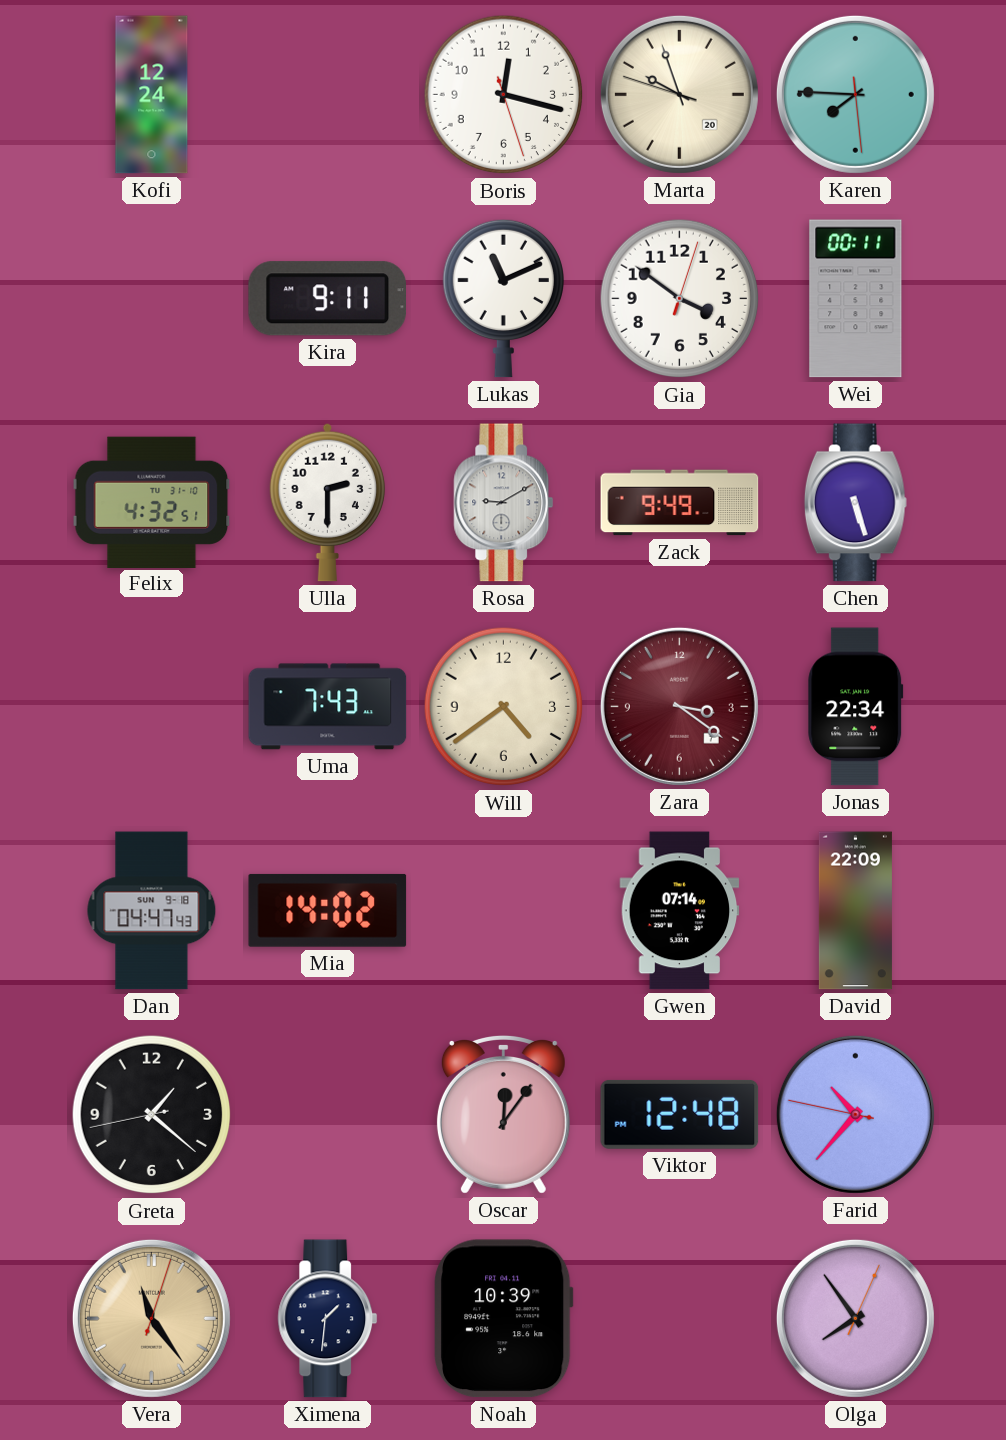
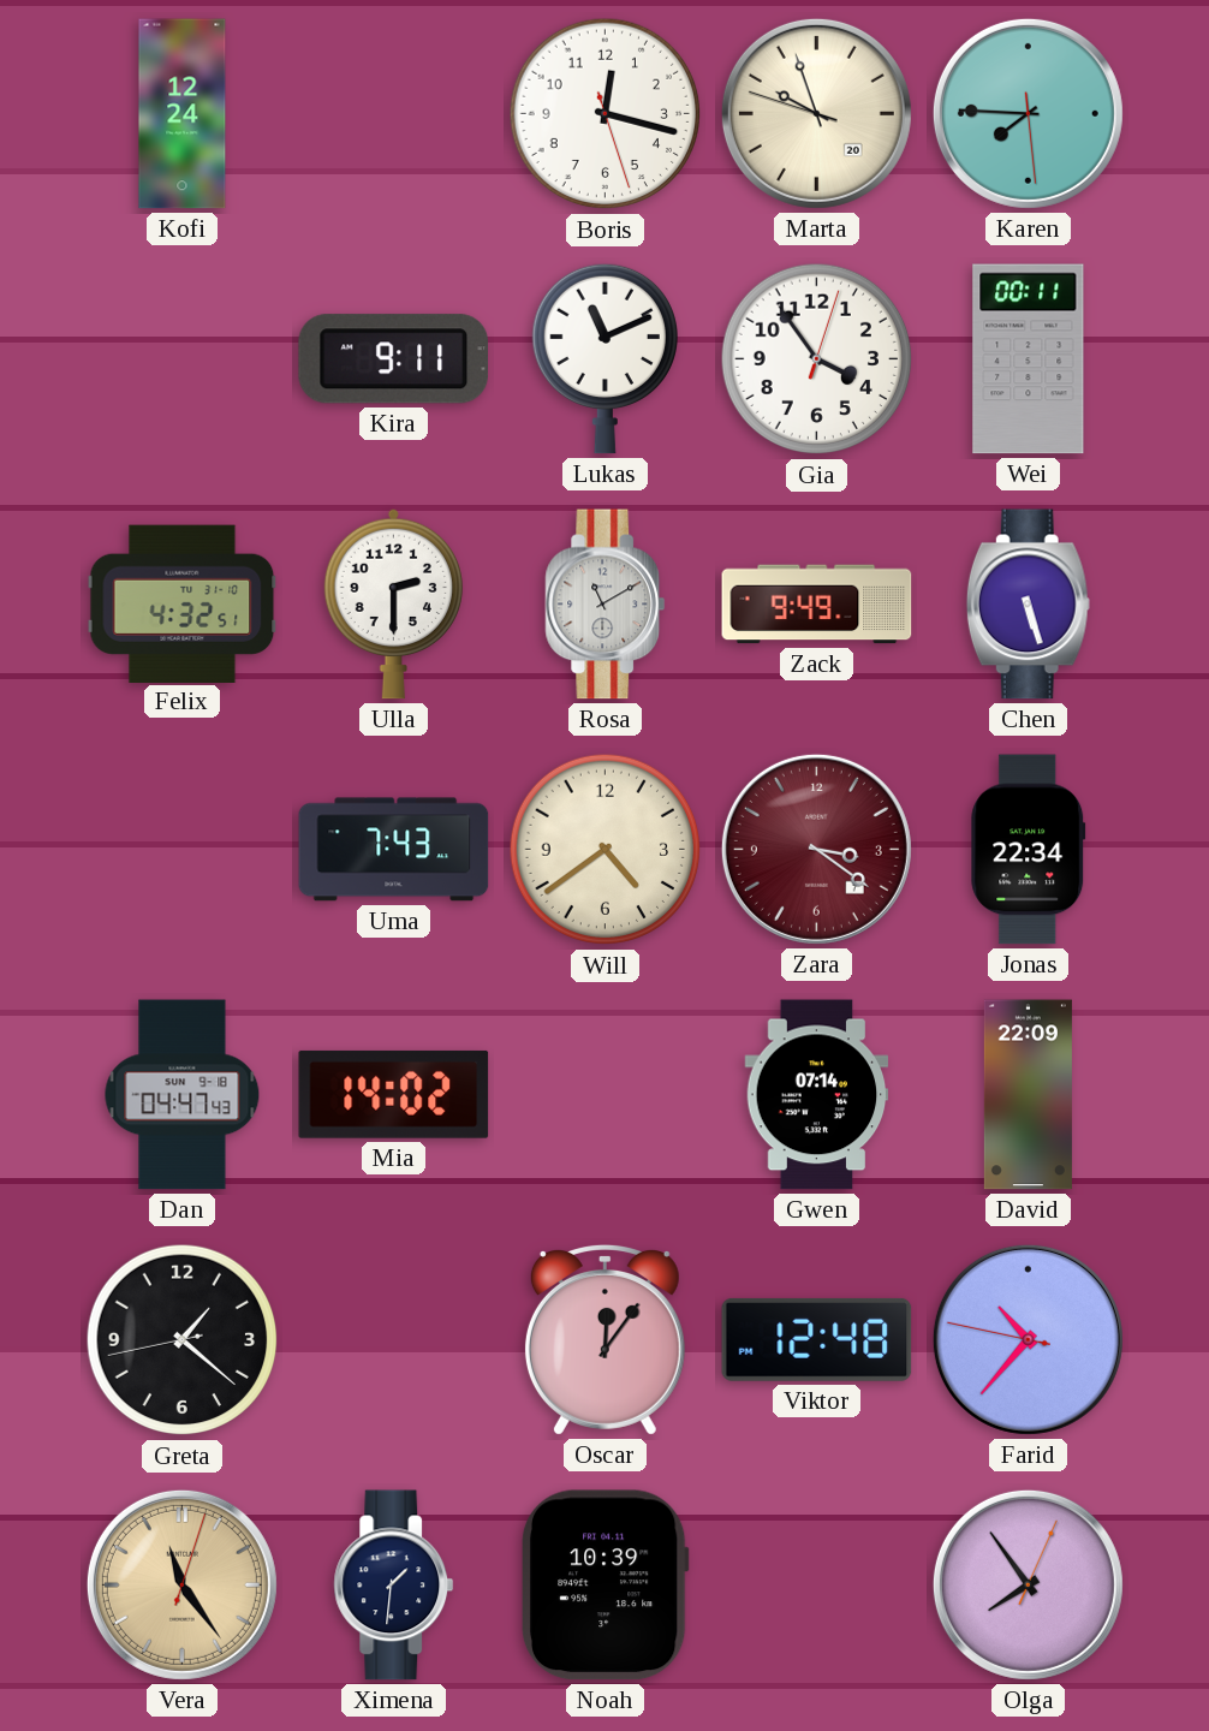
Gia: 3:51 -> 3:54 (817, 359)
Rosa: 9:10 -> 11:10 (606, 605)
